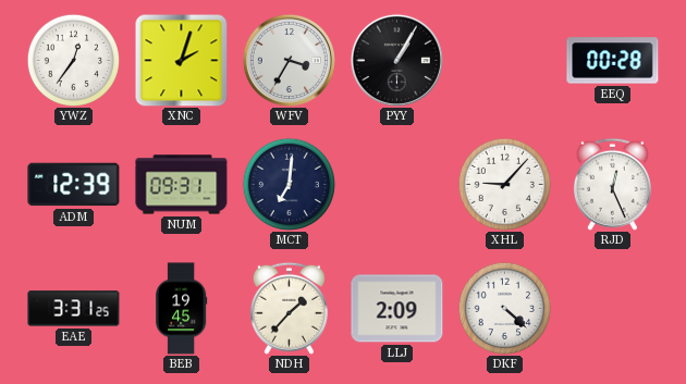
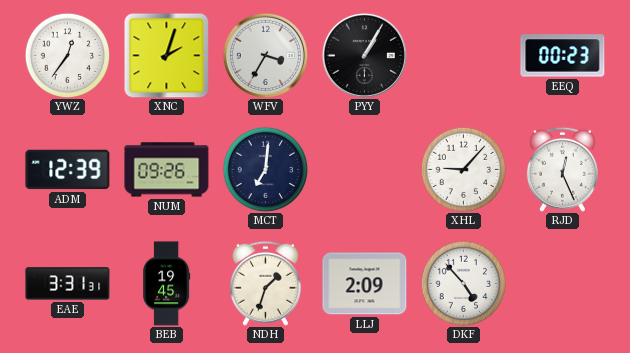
EEQ: 00:28 -> 00:23 (563, 56)
NUM: 09:31 -> 09:26 (167, 170)
EAE: 3:31:25 -> 3:31:31 (68, 284)
NDH: 1:37 -> 1:33 (265, 283)
DKF: 4:22 -> 4:53 (463, 283)
